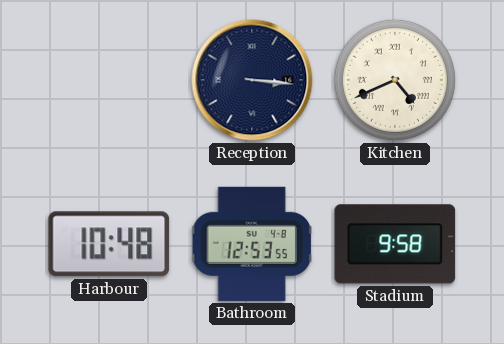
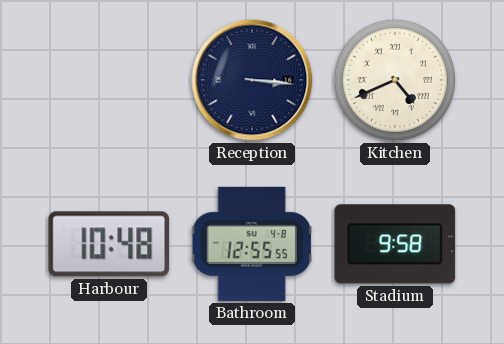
Bathroom: 12:53 -> 12:55 (252, 244)
